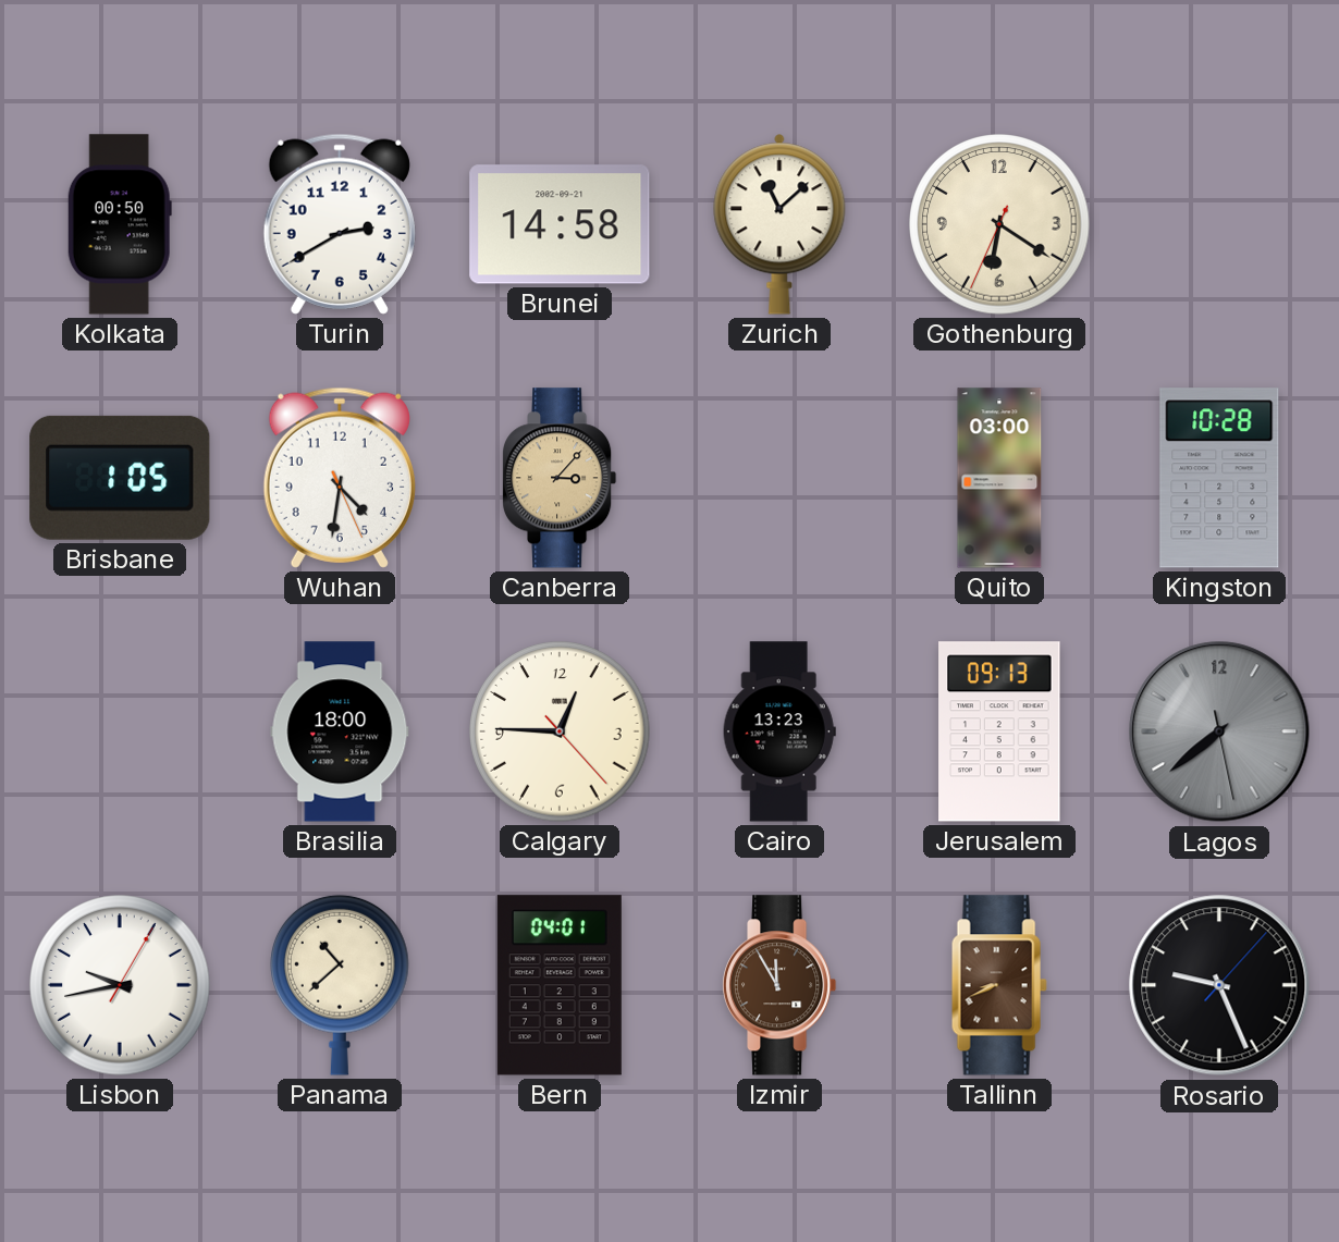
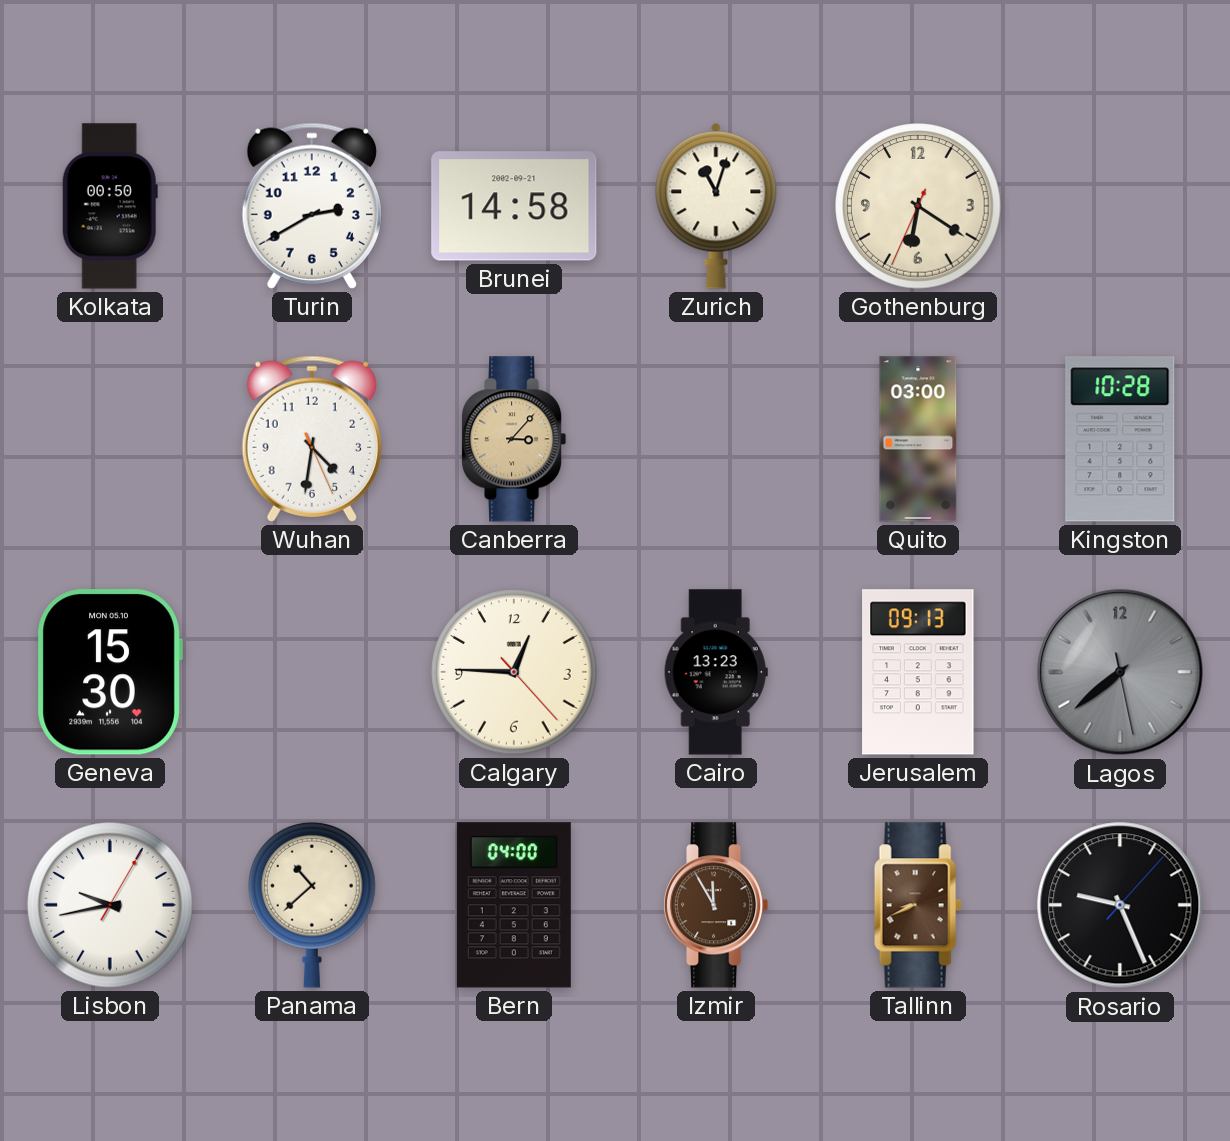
Zurich: 11:08 -> 11:03 (716, 206)
Brisbane: 1:05 -> none (120, 478)
Geneva: none -> 15:30 (110, 672)
Brasilia: 18:00 -> none (340, 731)
Bern: 04:01 -> 04:00 (514, 905)
